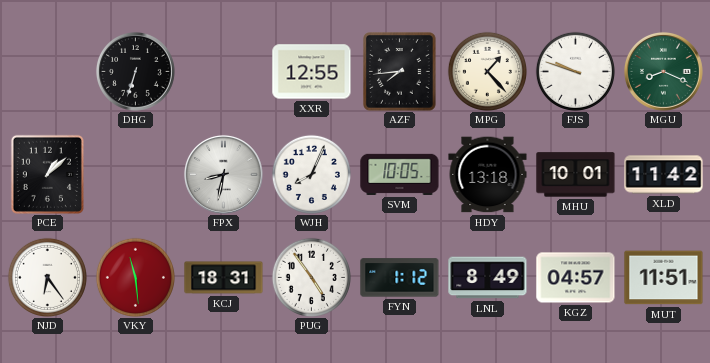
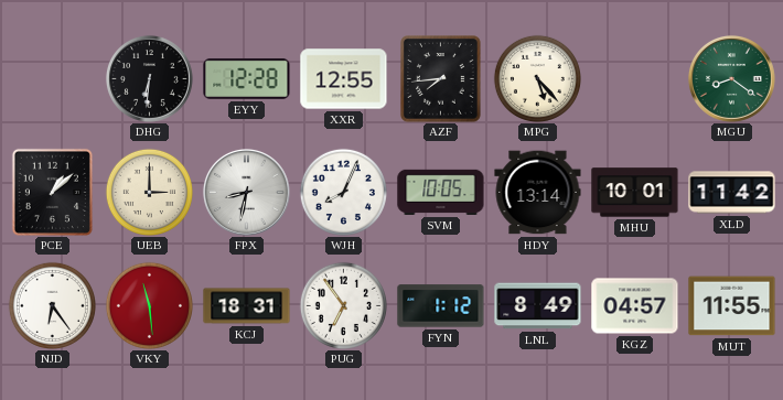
DHG: 6:33 -> 6:31 (150, 79)
EYY: none -> 12:28 (247, 78)
MPG: 1:23 -> 5:23 (537, 78)
FJS: 9:48 -> none (575, 71)
MGU: 8:19 -> 8:21 (732, 79)
UEB: none -> 3:00 (149, 192)
HDY: 13:18 -> 13:14 (538, 193)
PUG: 4:54 -> 6:54 (343, 305)
MUT: 11:51 -> 11:55 (732, 306)
